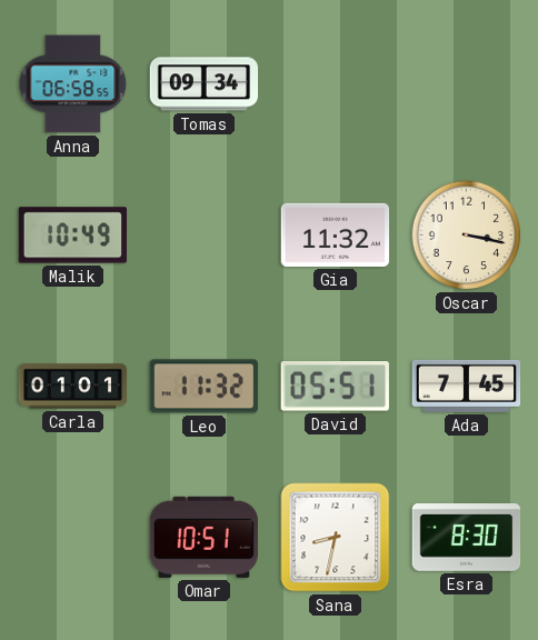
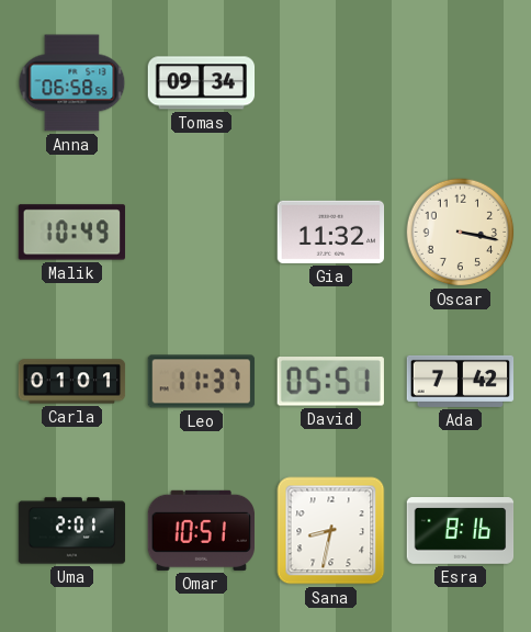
Leo: 11:32 -> 11:37 (202, 382)
Ada: 7:45 -> 7:42 (461, 381)
Uma: none -> 2:01 (72, 531)
Esra: 8:30 -> 8:16 (461, 531)
